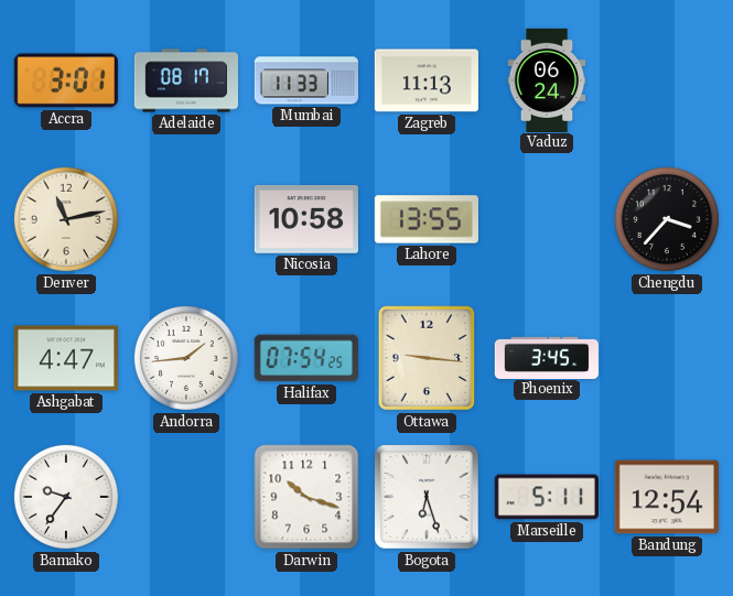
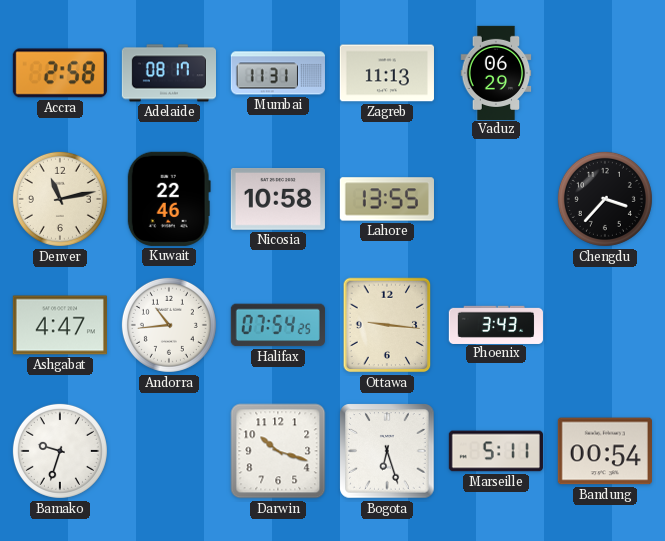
Accra: 3:01 -> 2:58 (60, 73)
Mumbai: 11:33 -> 11:31 (278, 73)
Vaduz: 06:24 -> 06:29 (496, 72)
Kuwait: none -> 22:46 (169, 199)
Andorra: 1:44 -> 10:44 (169, 325)
Phoenix: 3:45 -> 3:43 (496, 324)
Bamako: 9:36 -> 9:33 (60, 451)
Bandung: 12:54 -> 00:54 (605, 451)
